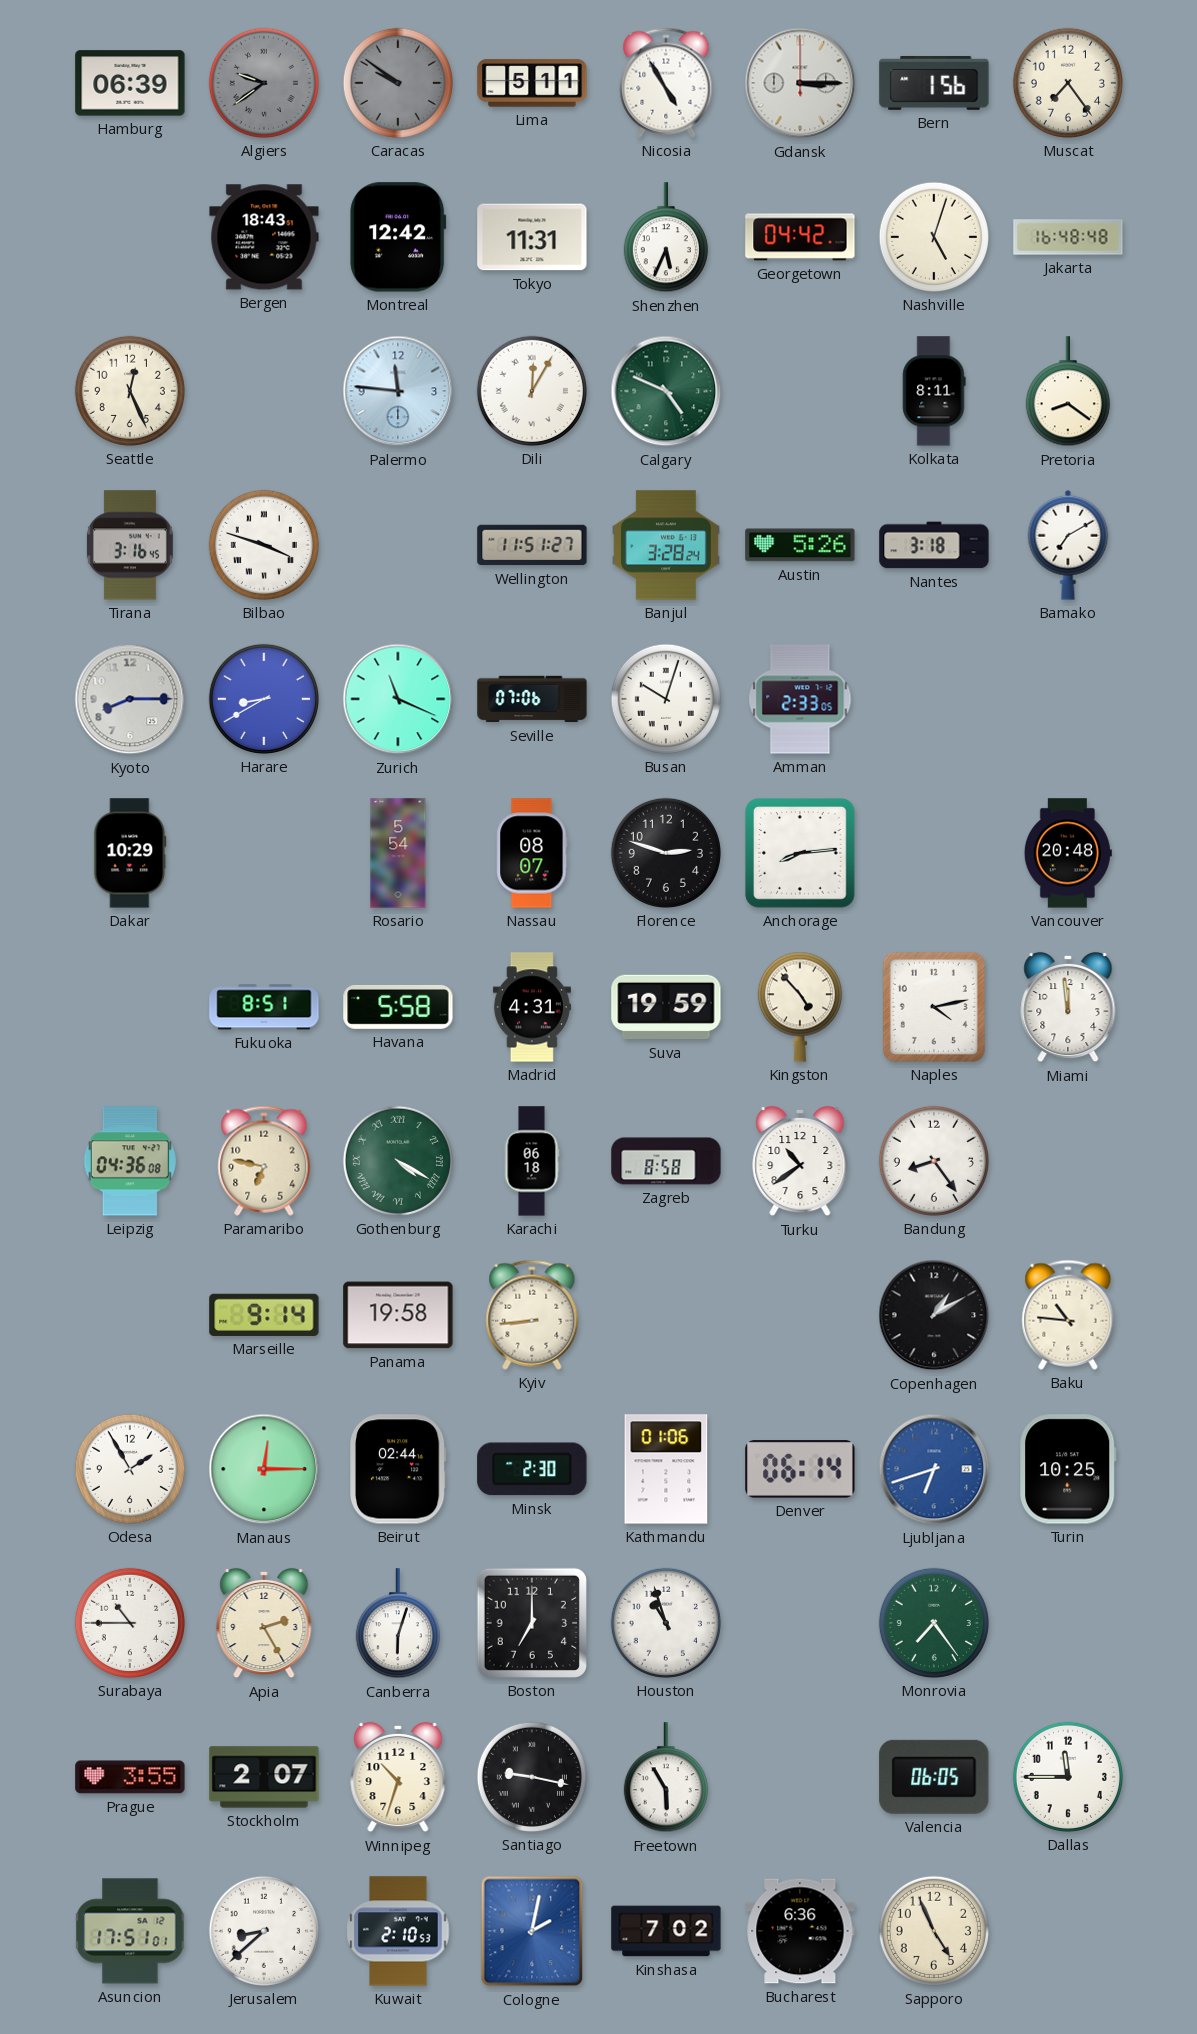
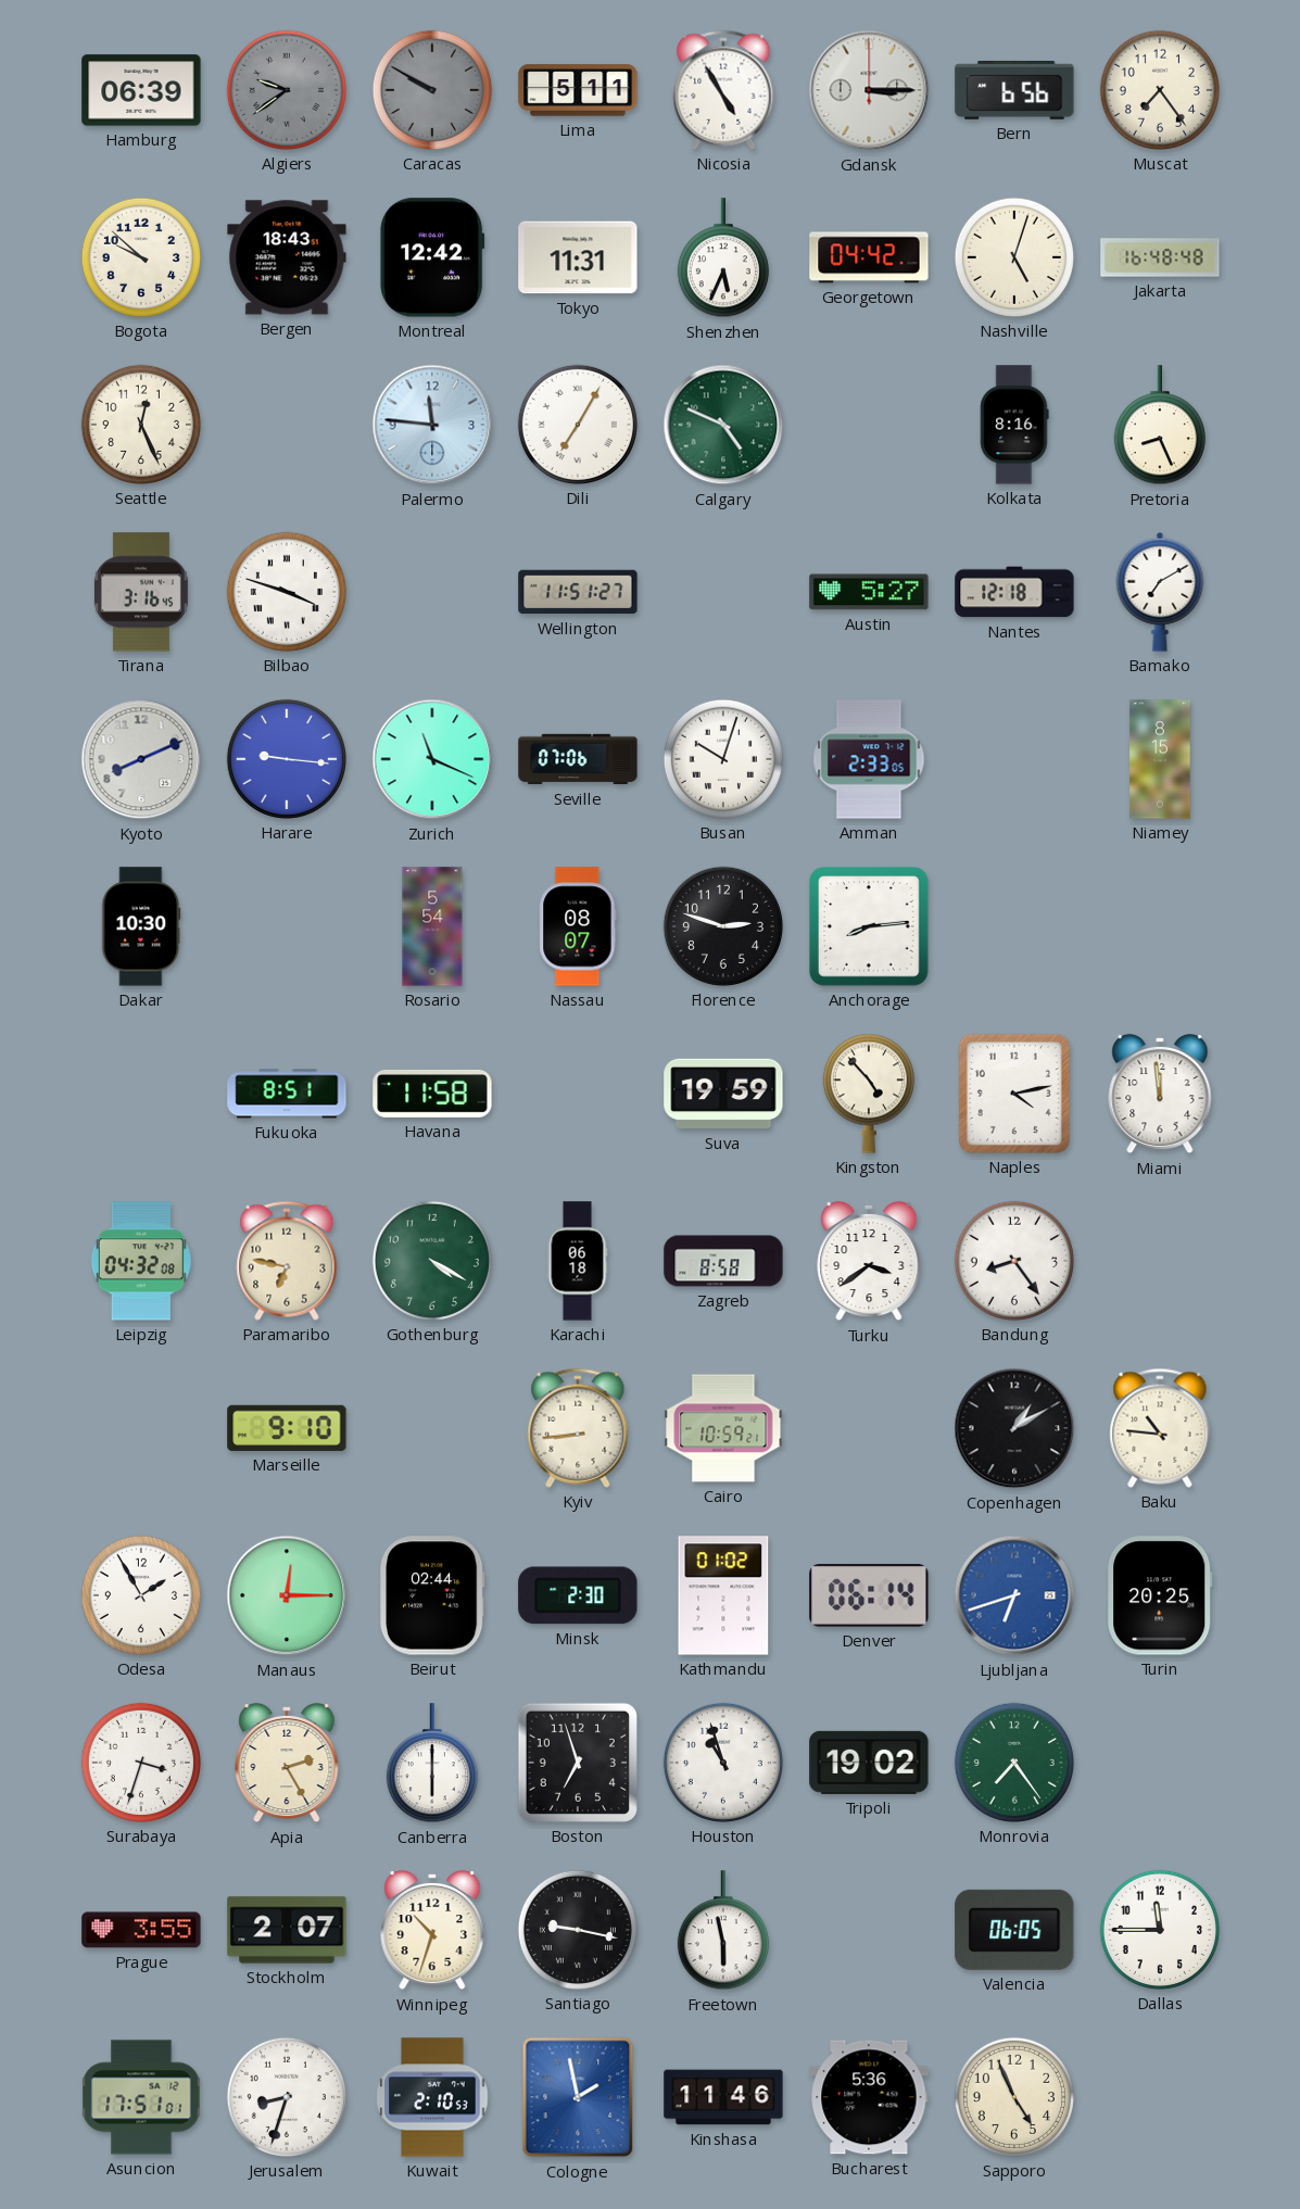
Caracas: 9:51 -> 9:50 (432, 90)
Bern: 1:56 -> 6:56 (1014, 90)
Bogota: none -> 9:52 (141, 257)
Dili: 12:05 -> 7:05 (578, 425)
Kolkata: 8:11 -> 8:16 (1014, 425)
Pretoria: 8:21 -> 8:26 (1160, 426)
Banjul: 3:28 -> none (666, 545)
Austin: 5:26 -> 5:27 (869, 592)
Nantes: 3:18 -> 12:18 (1014, 592)
Kyoto: 8:15 -> 8:11 (141, 759)
Harare: 8:40 -> 9:16 (287, 759)
Niamey: none -> 8:15 (1160, 759)
Dakar: 10:29 -> 10:30 (141, 926)
Vancouver: 20:48 -> none (1068, 853)
Havana: 5:58 -> 11:58 (432, 1094)
Madrid: 4:31 -> none (532, 1007)
Leipzig: 04:36 -> 04:32 (141, 1261)
Gothenburg numerals: Roman -> Arabic (432, 1261)
Turku: 10:39 -> 3:39 (869, 1261)
Marseille: 9:14 -> 9:10 (287, 1428)
Panama: 19:58 -> none (398, 1315)
Cairo: none -> 10:59 (723, 1428)
Kathmandu: 01:06 -> 01:02 (723, 1595)
Turin: 10:25 -> 20:25 (1160, 1595)
Surabaya: 10:45 -> 3:33 (141, 1763)
Canberra: 6:03 -> 6:00 (432, 1764)
Boston: 7:00 -> 6:57 (578, 1763)
Tripoli: none -> 19:02 (869, 1763)
Freetown: 5:55 -> 5:58 (723, 1931)
Jerusalem: 8:38 -> 8:33 (287, 2097)
Cologne: 2:02 -> 1:58 (578, 2097)
Kinshasa: 7:02 -> 11:46 (723, 2097)
Bucharest: 6:36 -> 5:36 (869, 2097)
